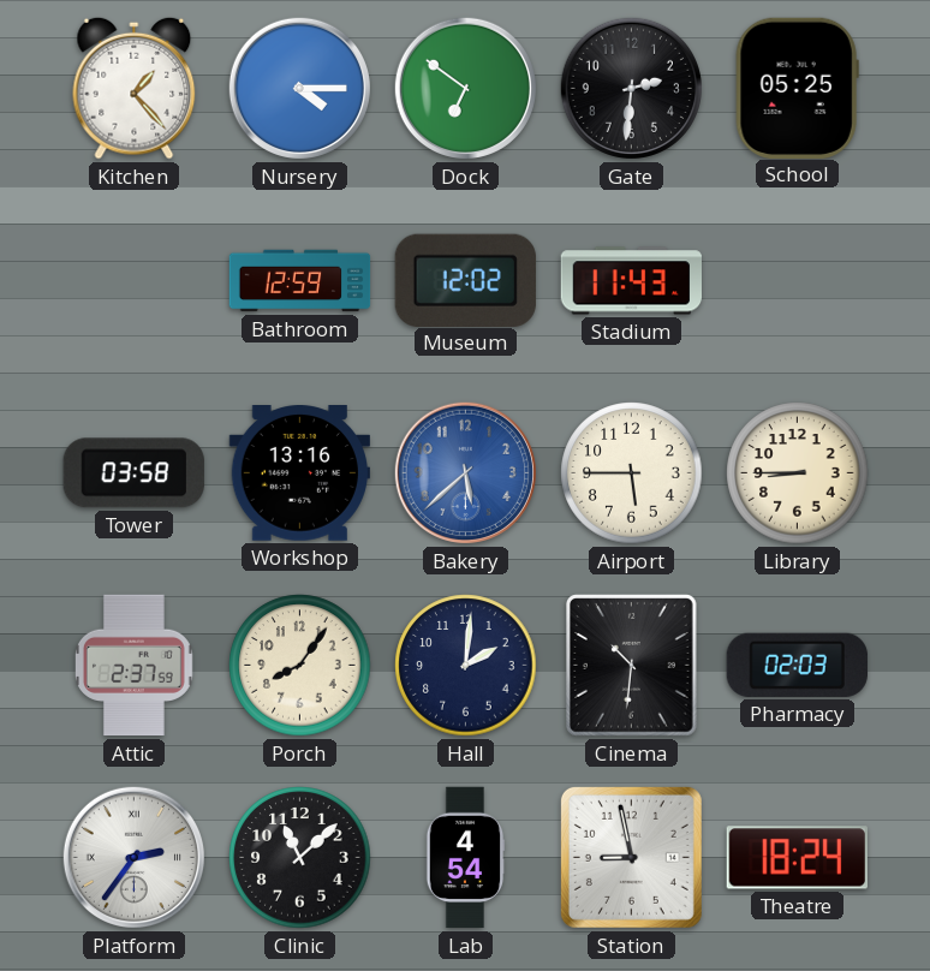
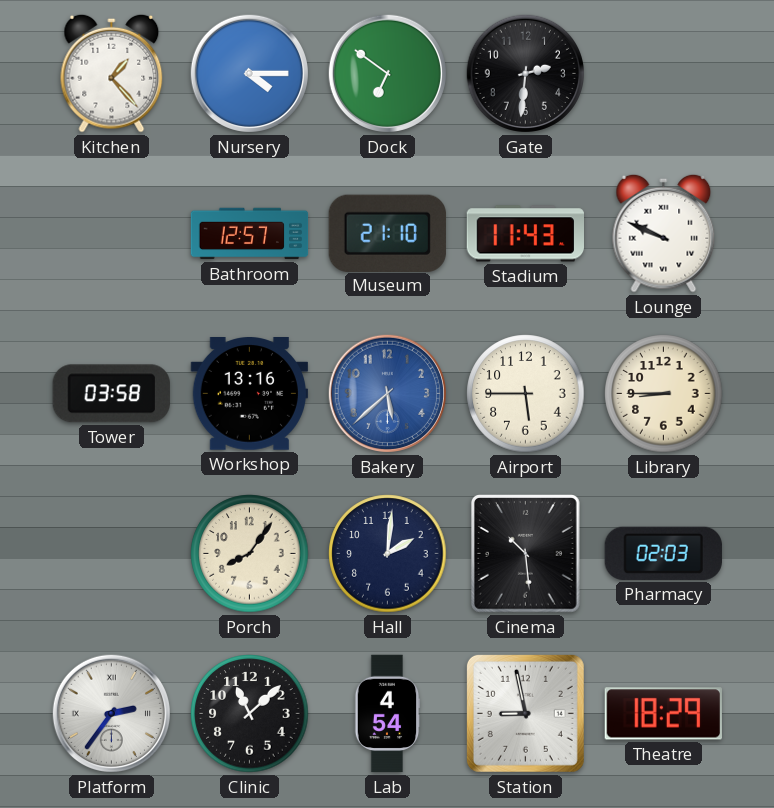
School: 05:25 -> none (797, 88)
Bathroom: 12:59 -> 12:57 (250, 234)
Museum: 12:02 -> 21:10 (387, 233)
Lounge: none -> 9:49 (664, 233)
Attic: 2:37 -> none (133, 666)
Cinema: 10:31 -> 10:29 (526, 554)
Theatre: 18:24 -> 18:29 (663, 714)
